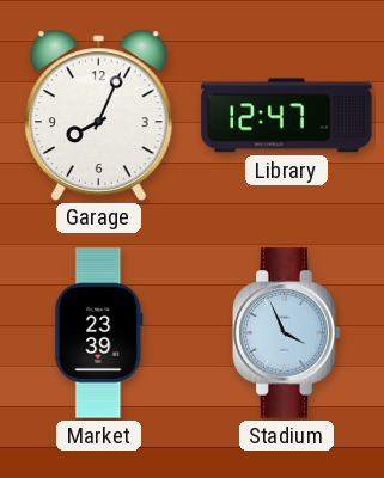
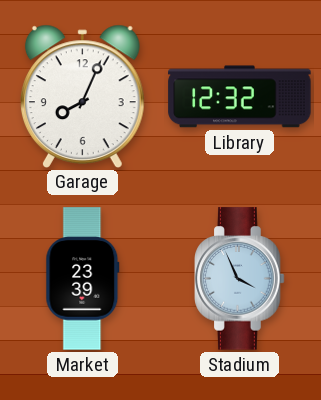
Library: 12:47 -> 12:32 (240, 97)
